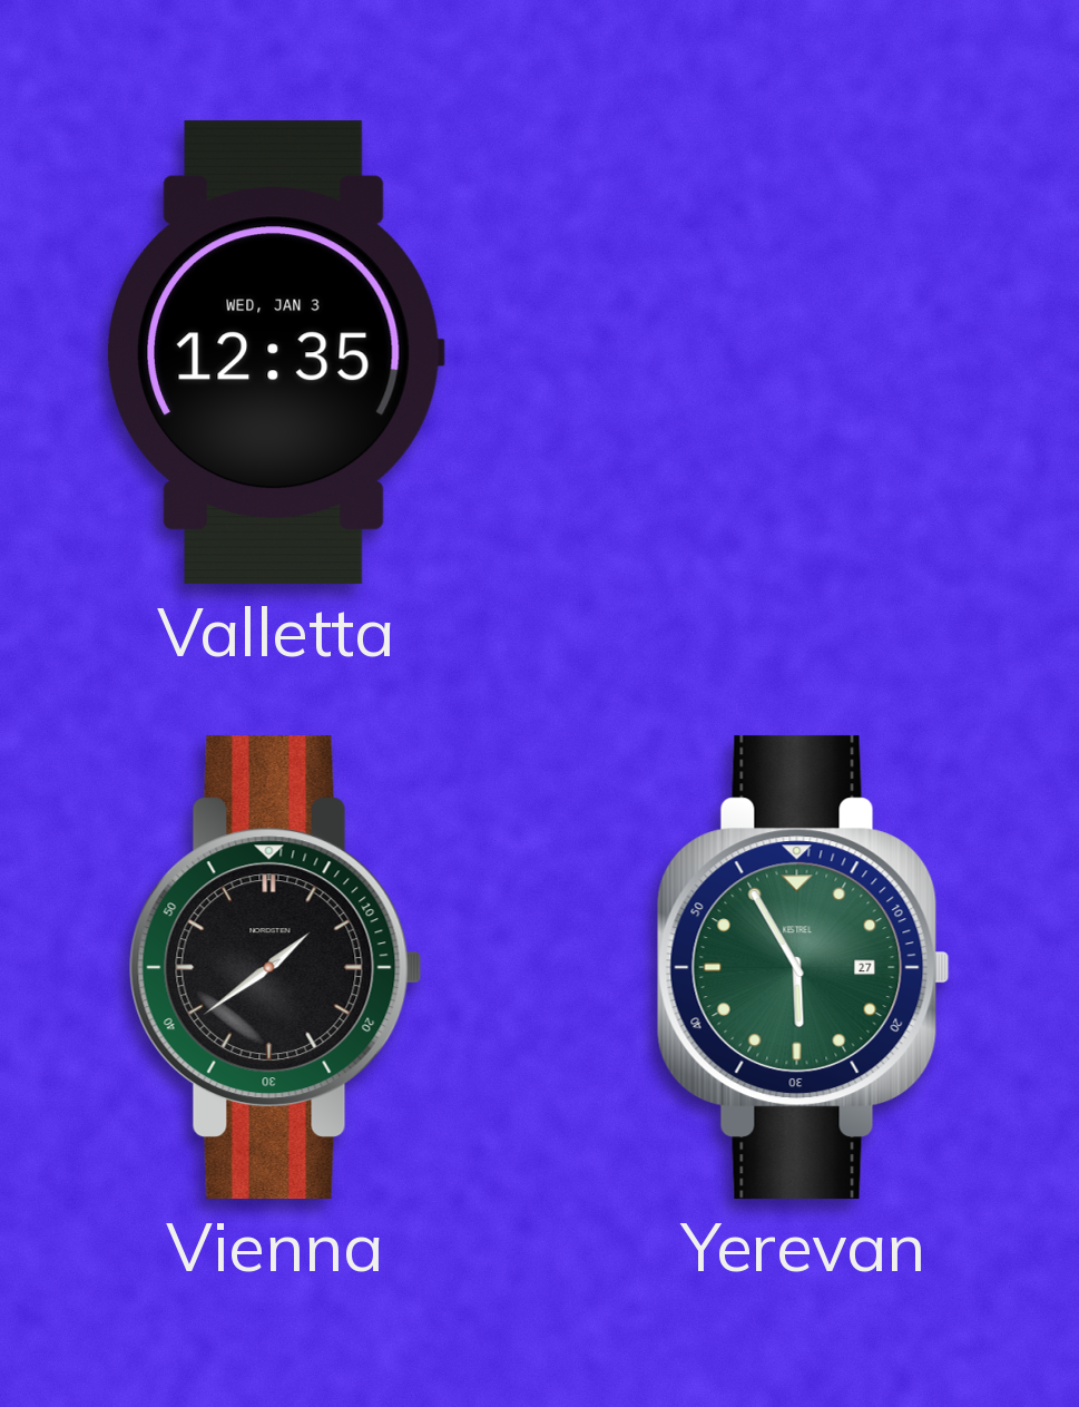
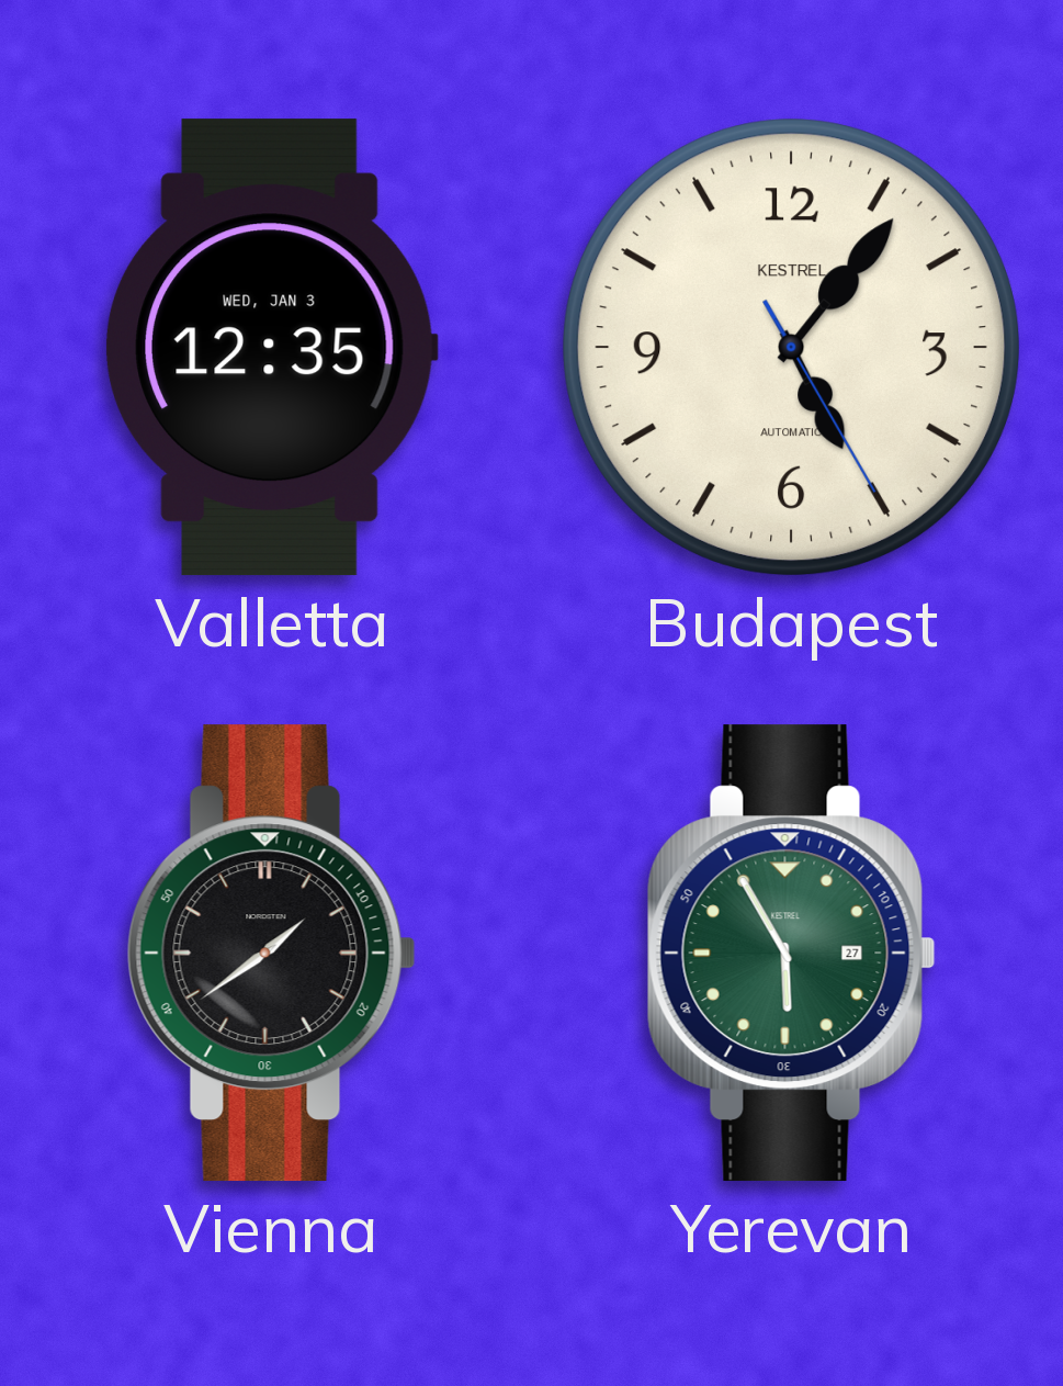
Budapest: none -> 5:06 (791, 347)
